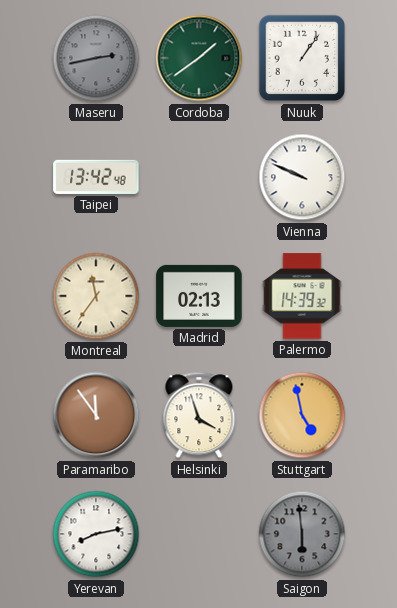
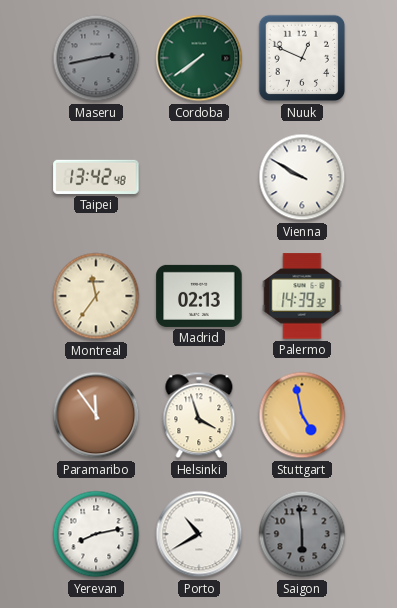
Cordoba: 1:39 -> 7:39 (199, 58)
Nuuk: 1:06 -> 12:49 (302, 58)
Vienna: 9:49 -> 9:50 (302, 177)
Porto: none -> 10:40 (199, 534)
